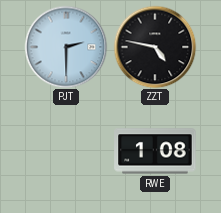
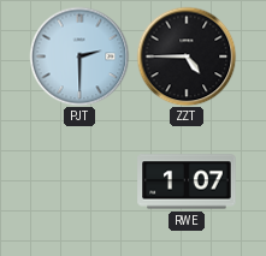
ZZT: 4:47 -> 4:45 (187, 56)
RWE: 1:08 -> 1:07 (187, 181)
